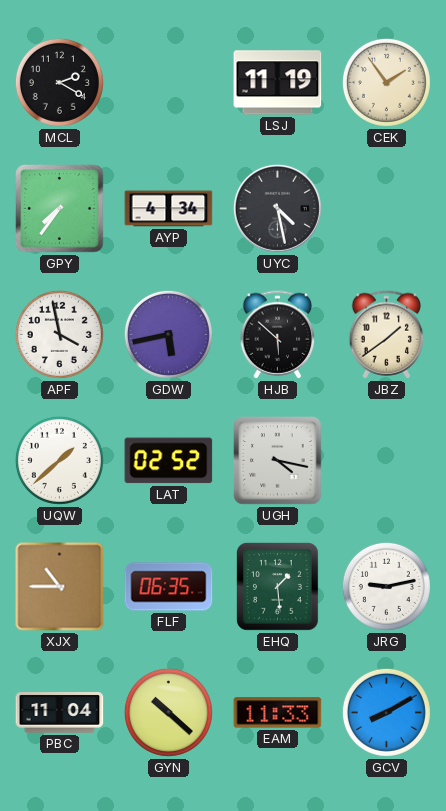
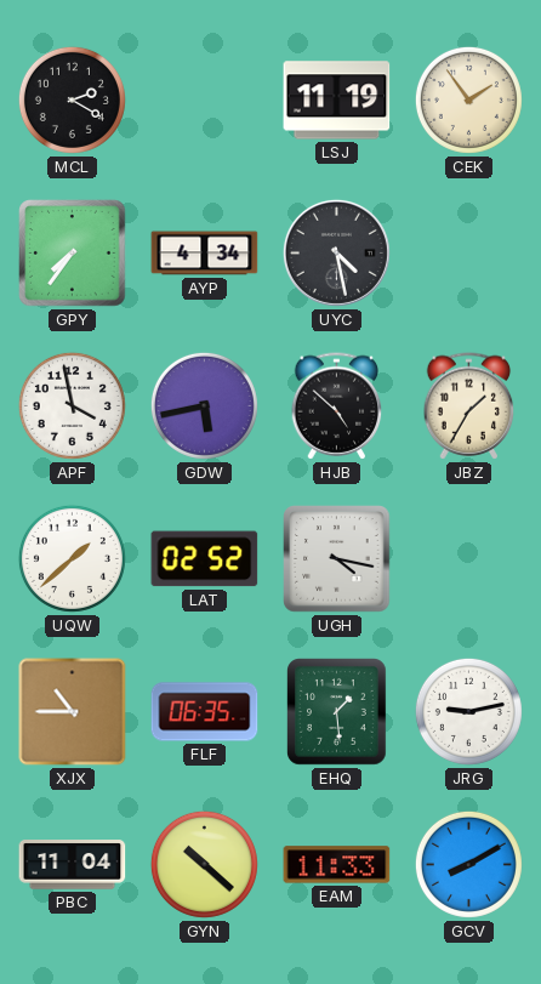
HJB: 5:52 -> 4:52 (337, 406)
JBZ: 1:39 -> 1:35 (469, 406)
